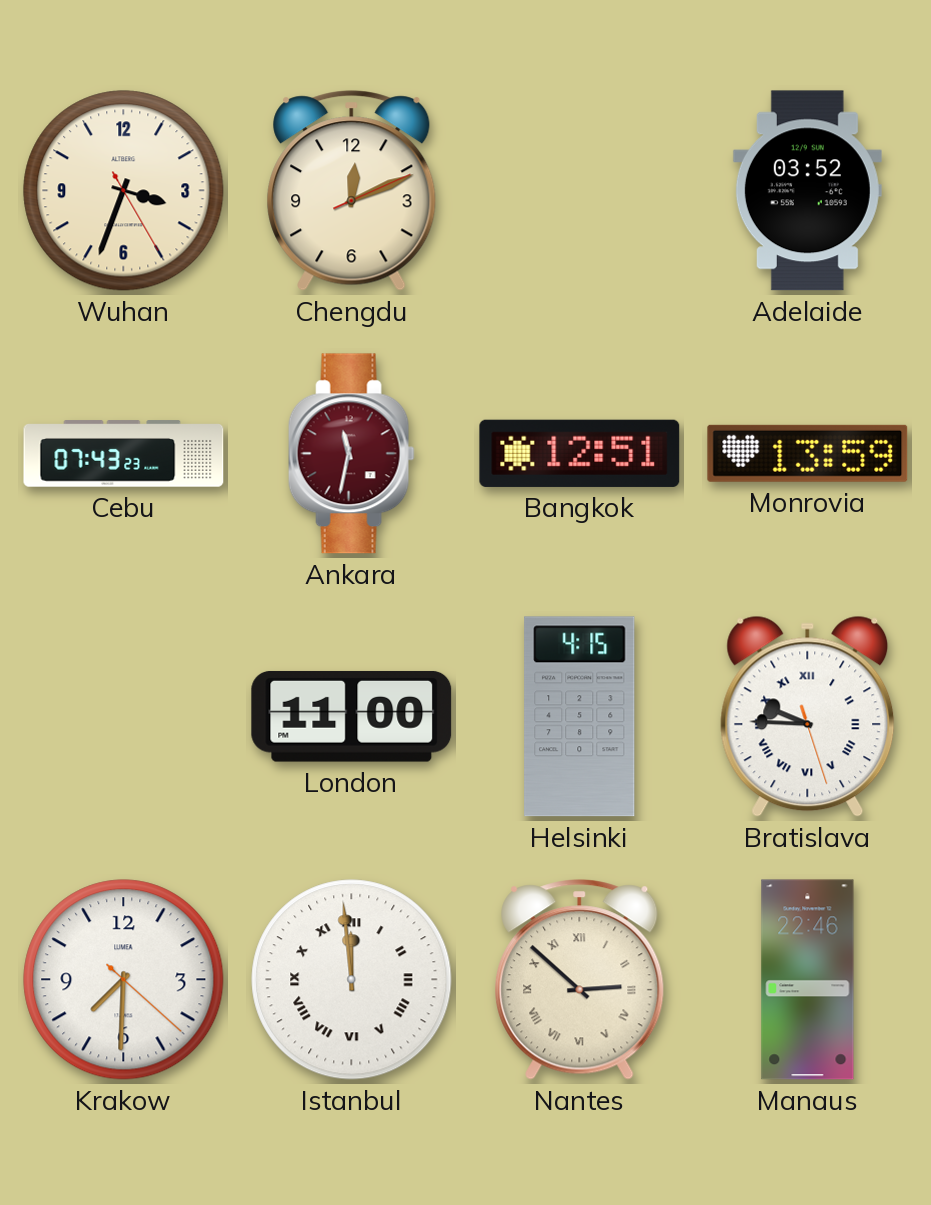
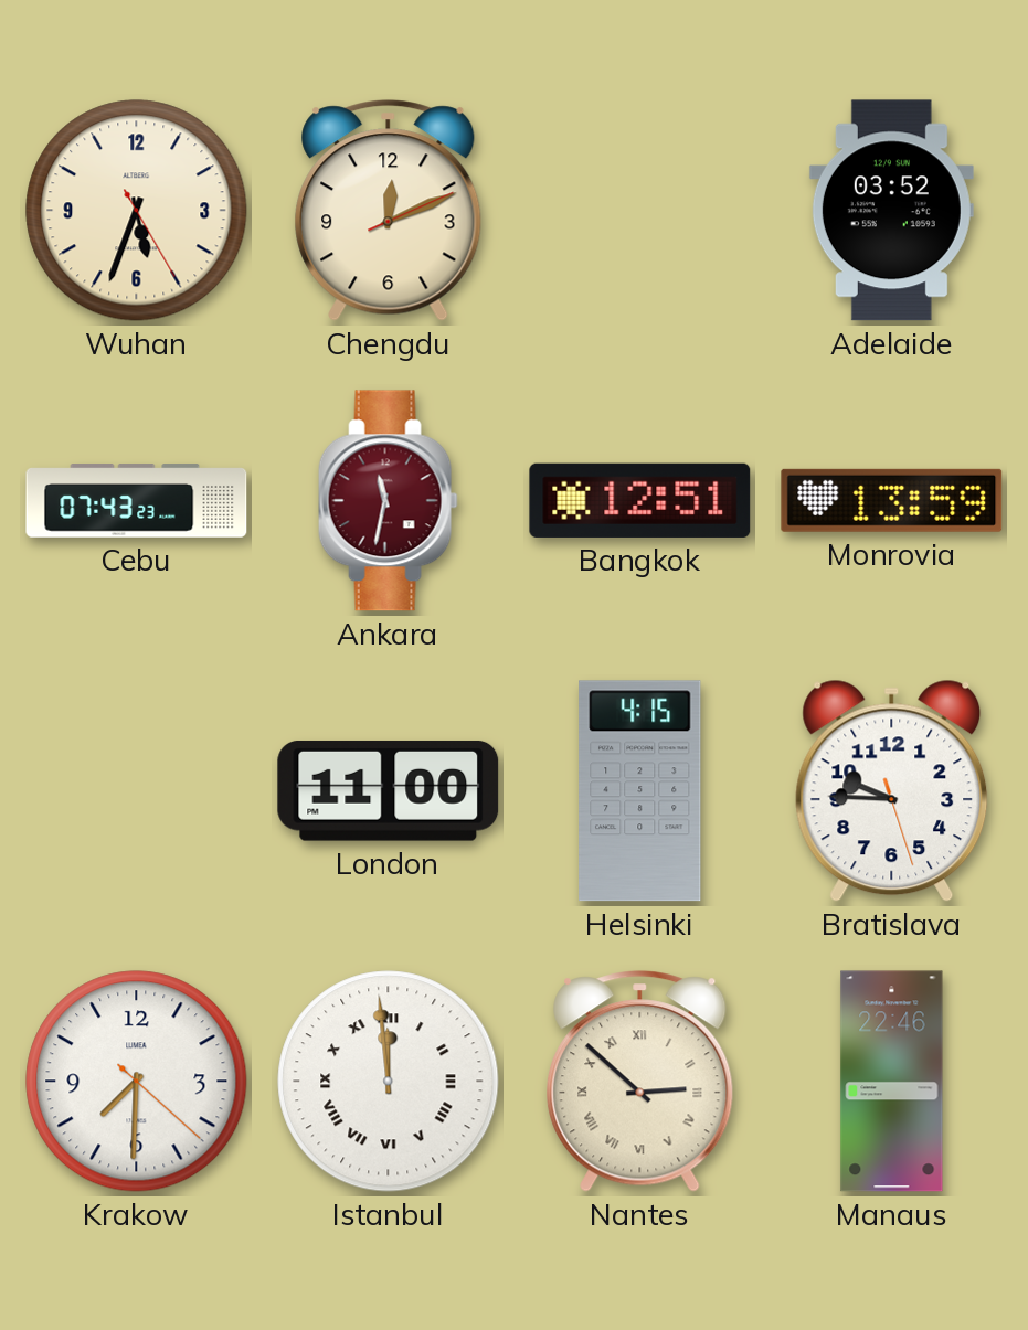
Wuhan: 3:33 -> 5:33 (137, 211)
Bratislava numerals: Roman -> Arabic (892, 790)
